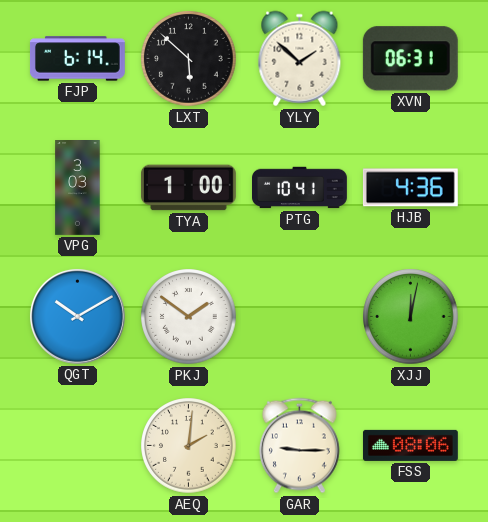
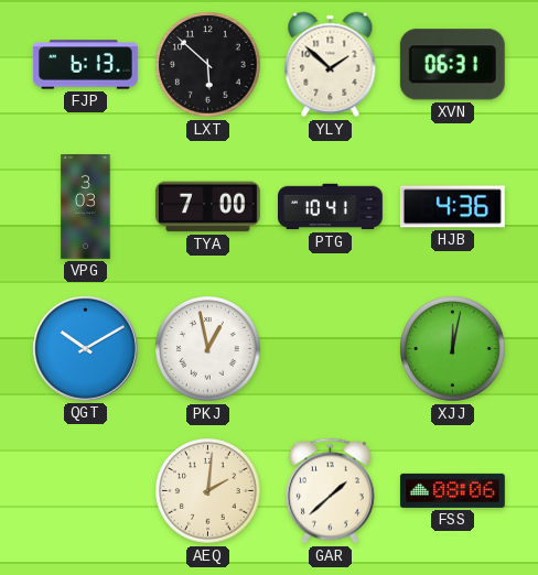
FJP: 6:14 -> 6:13 (85, 65)
TYA: 1:00 -> 7:00 (207, 207)
PKJ: 1:51 -> 12:58 (208, 349)
GAR: 9:15 -> 1:38 (330, 491)
